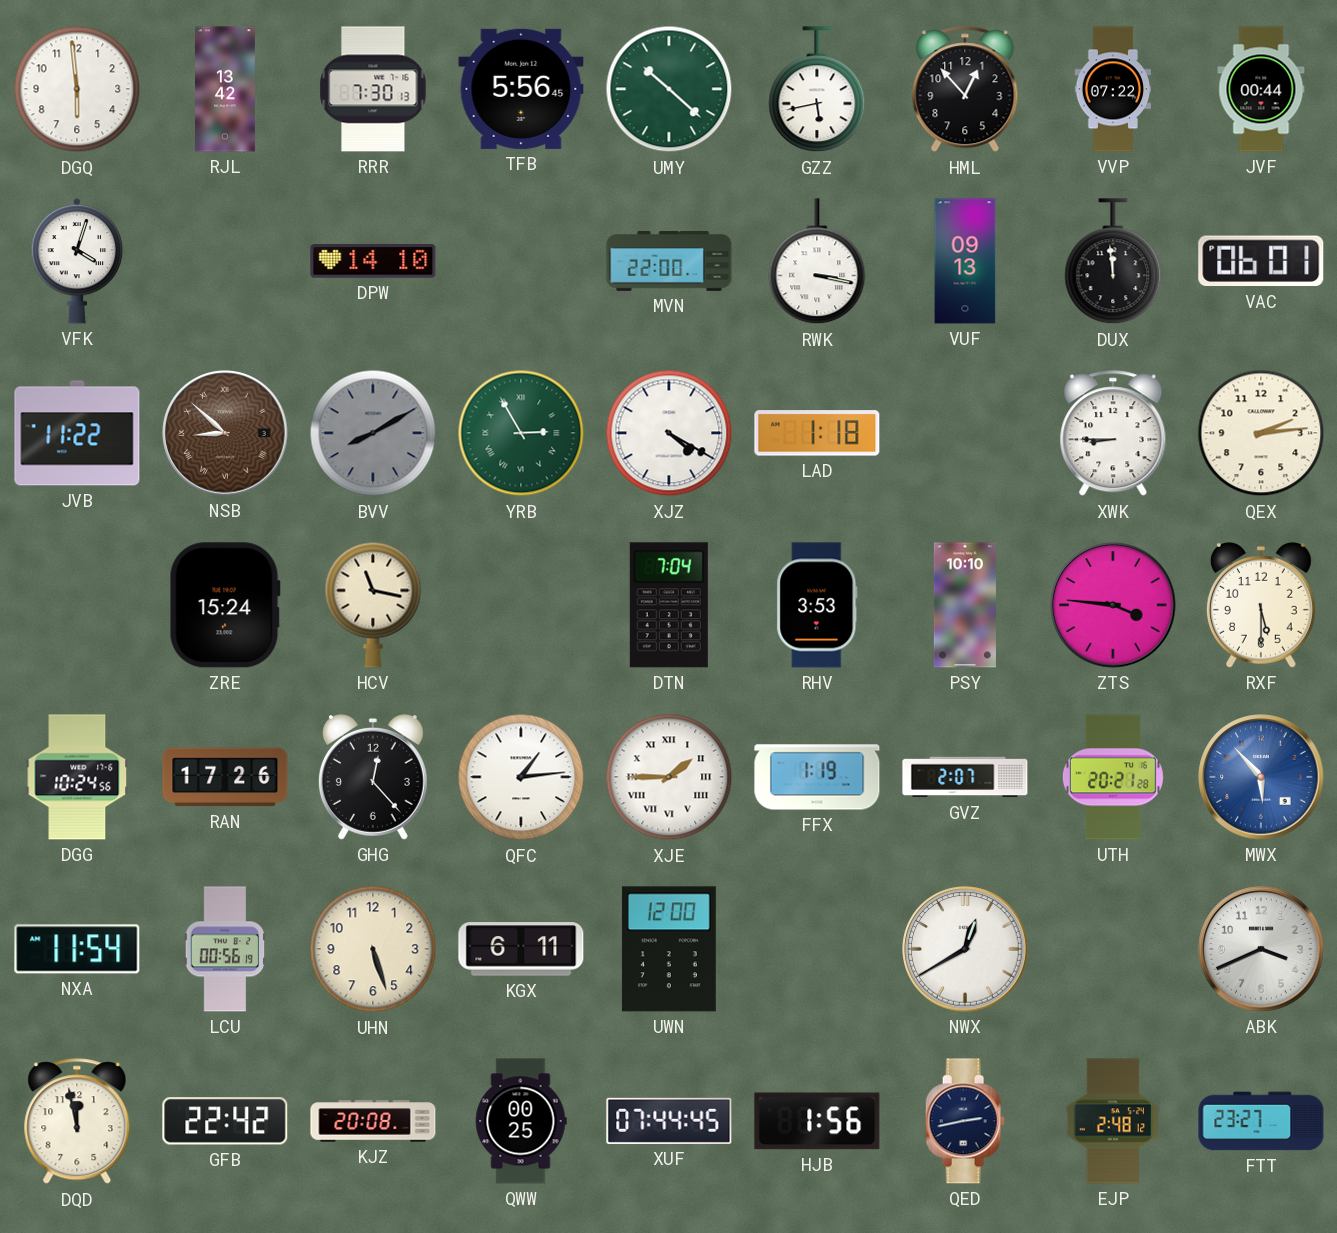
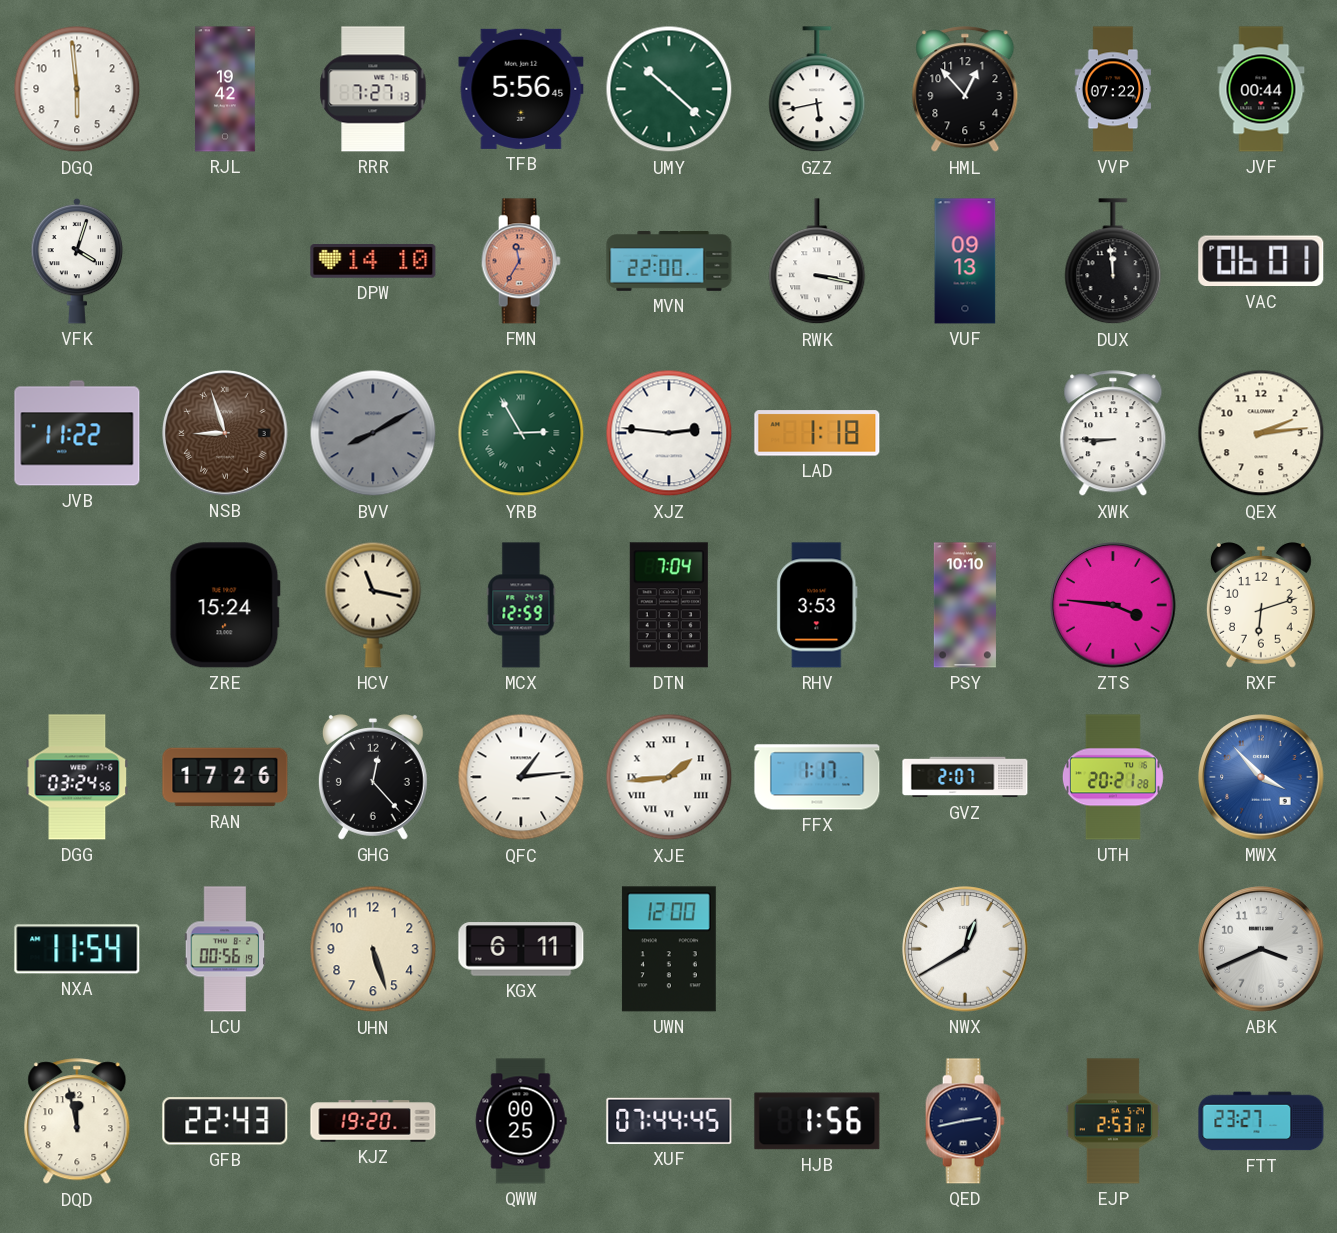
RJL: 13:42 -> 19:42 (226, 89)
RRR: 7:30 -> 7:27 (373, 89)
FMN: none -> 11:35 (521, 261)
NSB: 8:52 -> 8:57 (225, 433)
XJZ: 4:20 -> 2:46 (669, 433)
MCX: none -> 12:59 (521, 605)
RXF: 5:30 -> 6:12 (1261, 606)
DGG: 10:24 -> 03:24 (77, 777)
XJE: 1:45 -> 1:44 (669, 777)
FFX: 1:19 -> 1:17 (817, 777)
MWX: 5:53 -> 3:53 (1261, 777)
GFB: 22:42 -> 22:43 (225, 1121)
KJZ: 20:08 -> 19:20 (373, 1121)
EJP: 2:48 -> 2:53 (1113, 1121)
